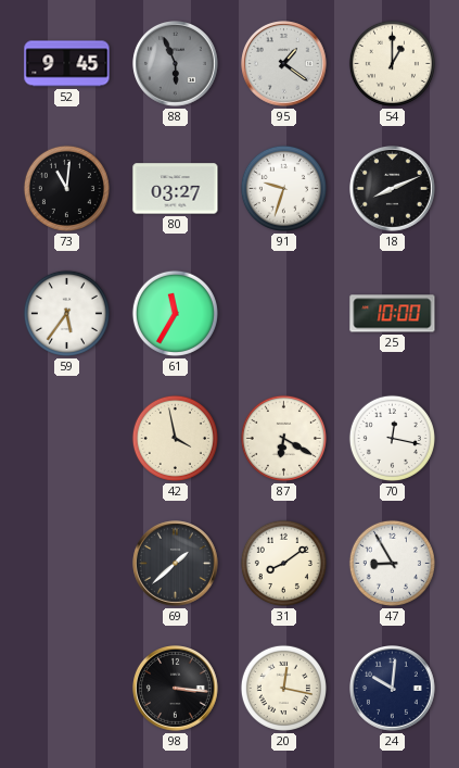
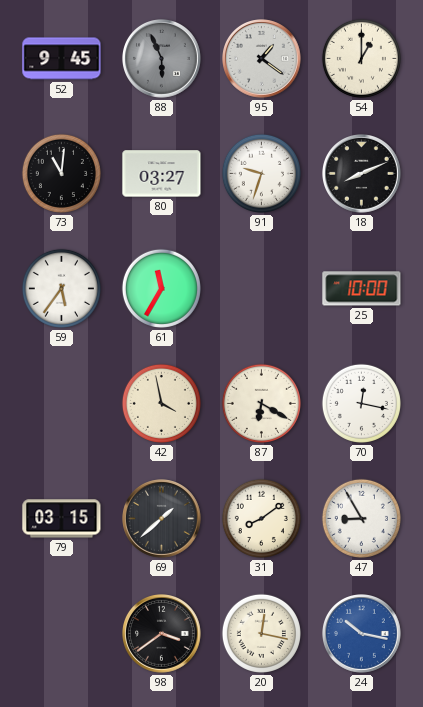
79: none -> 03:15 (62, 519)
98: 3:16 -> 3:39 (162, 634)
24: 10:01 -> 10:17 (362, 634)
24 dial: navy -> blue (362, 634)
